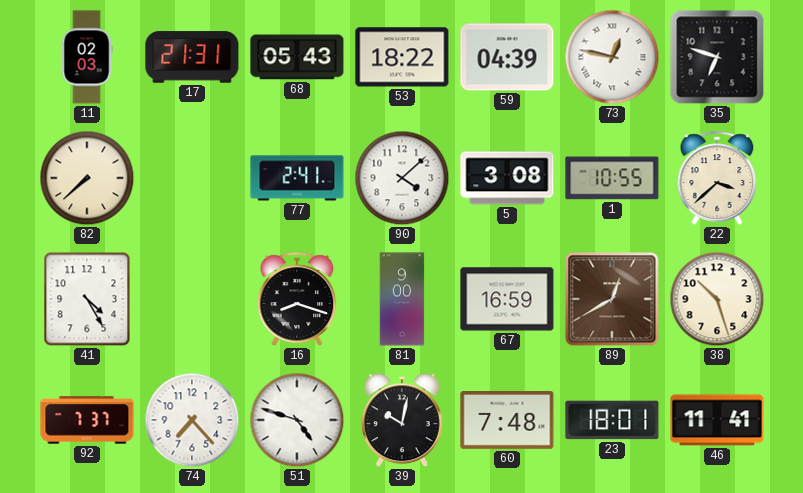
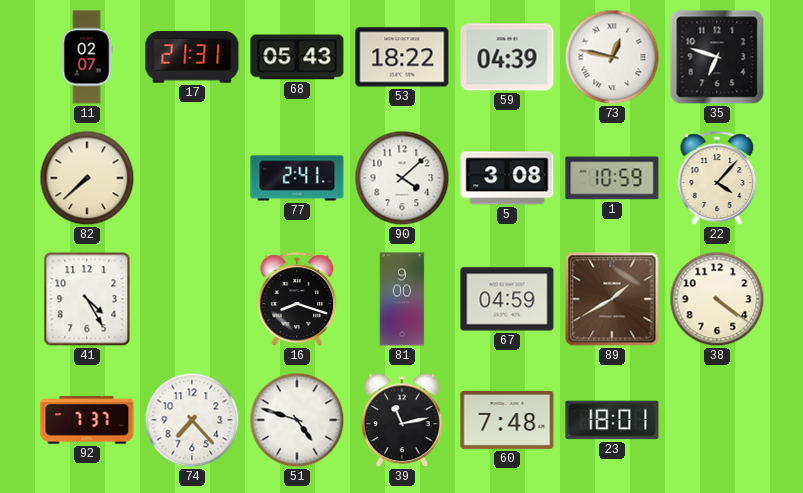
11: 02:03 -> 02:07 (87, 57)
1: 10:55 -> 10:59 (612, 178)
22: 3:38 -> 4:07 (717, 178)
67: 16:59 -> 04:59 (507, 299)
89: 12:40 -> 1:40 (612, 299)
38: 10:27 -> 4:21 (717, 299)
39: 10:02 -> 11:13 (402, 421)
46: 11:41 -> none (717, 420)
